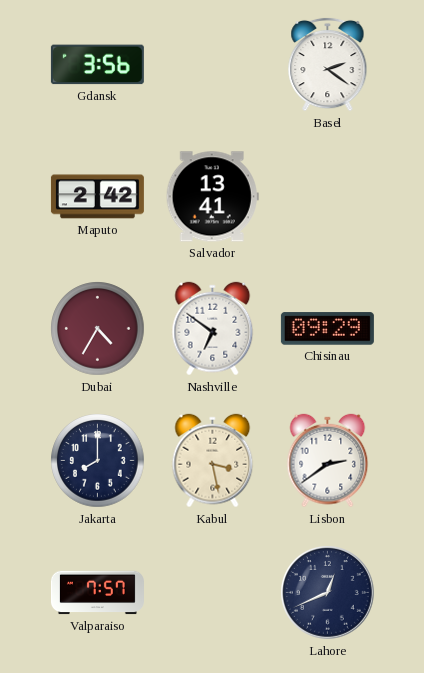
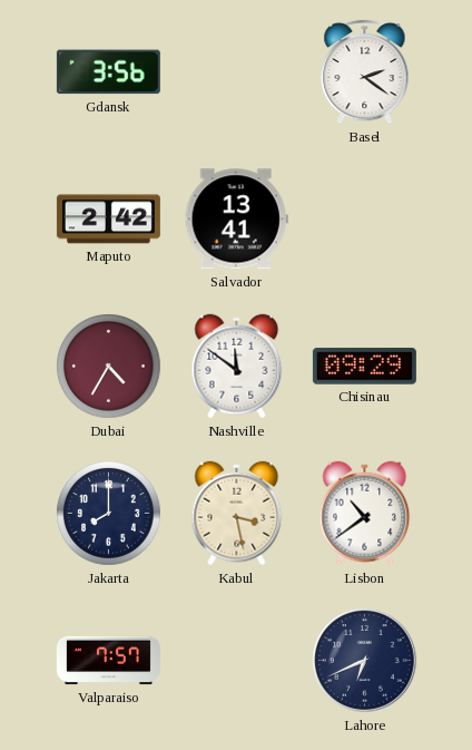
Nashville: 6:51 -> 11:51 (237, 367)
Lisbon: 2:39 -> 10:39 (365, 514)
Lahore: 12:41 -> 6:41 (365, 661)
